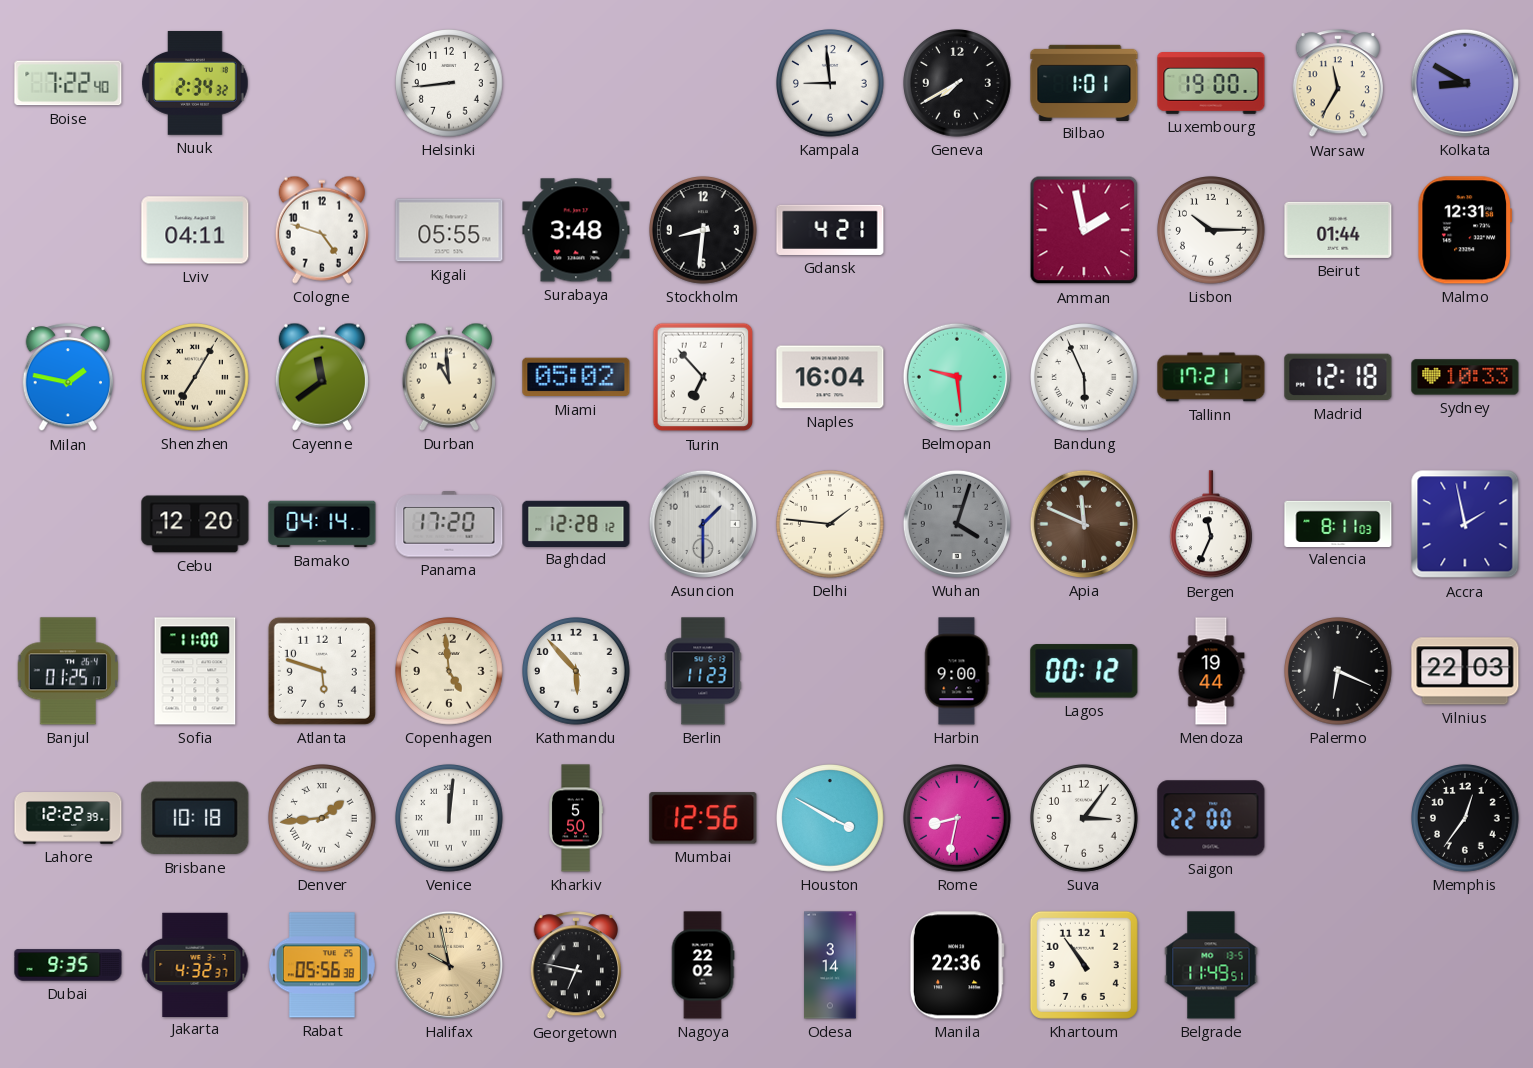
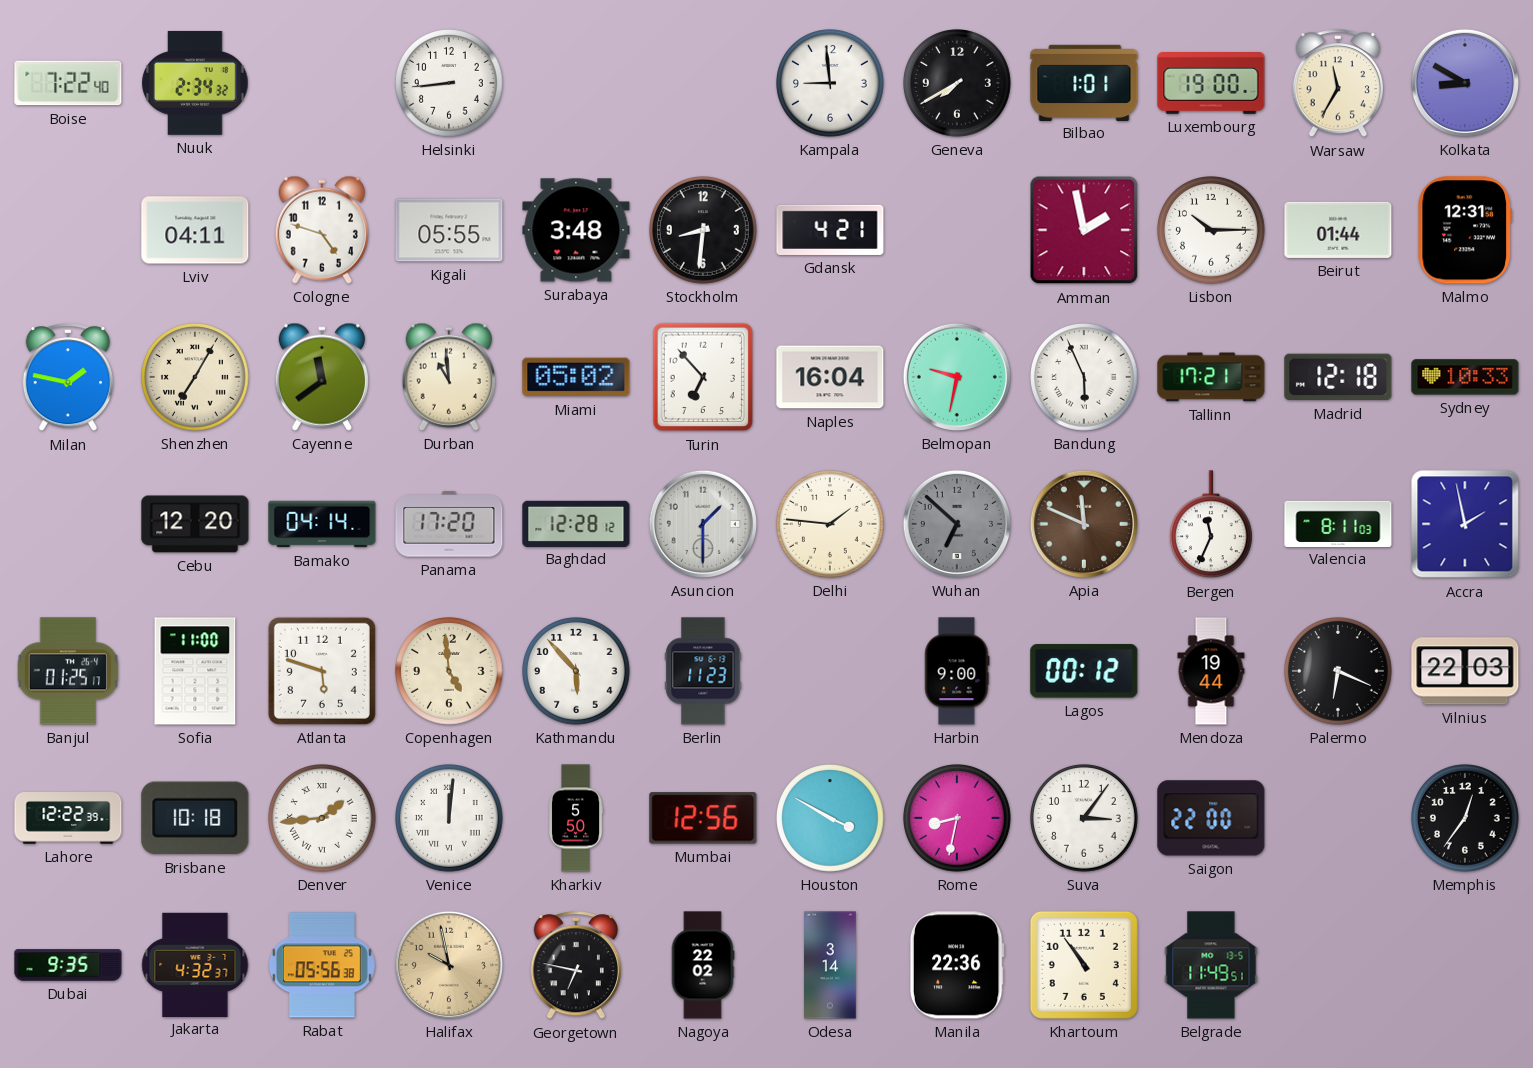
Belmopan: 9:29 -> 9:32 (957, 377)
Wuhan: 4:03 -> 6:52 (957, 524)
